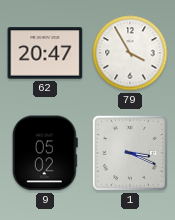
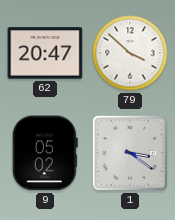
79: 3:55 -> 3:52 (130, 53)
1: 3:19 -> 3:21 (130, 153)
